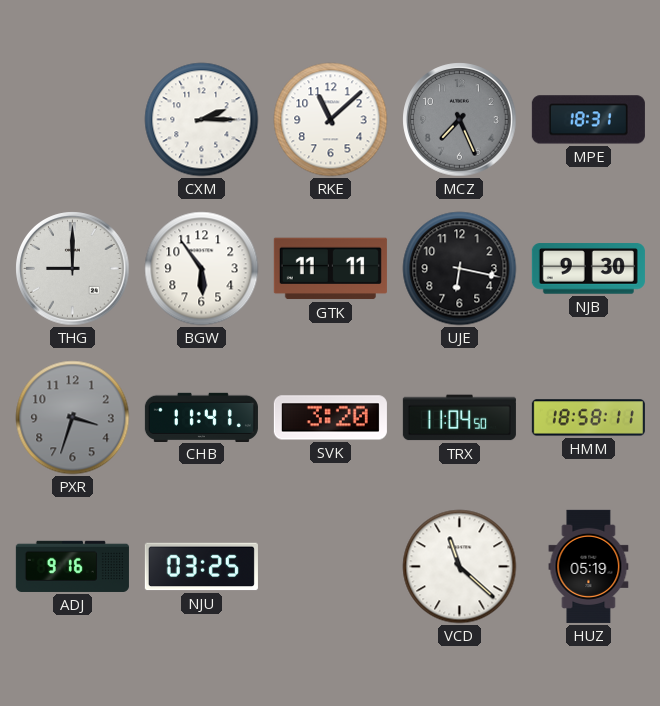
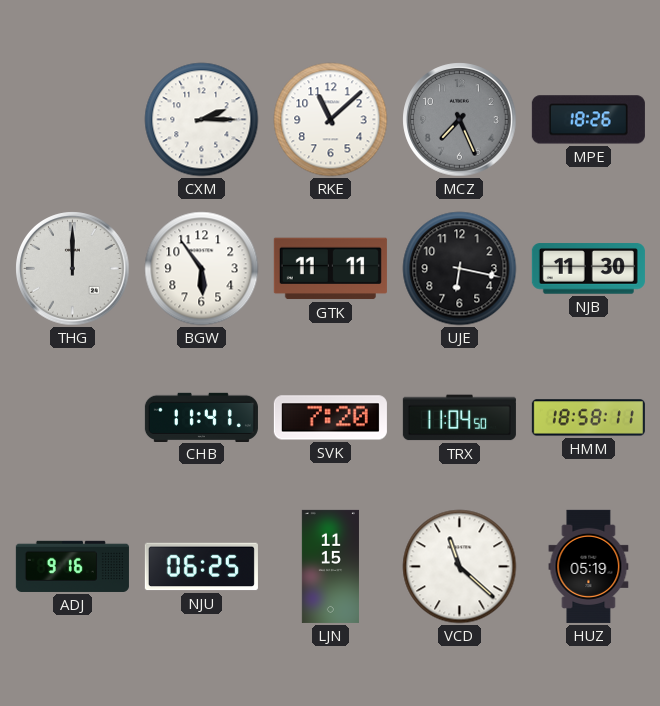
MPE: 18:31 -> 18:26 (588, 120)
THG: 9:00 -> 12:00 (73, 269)
NJB: 9:30 -> 11:30 (588, 269)
PXR: 3:33 -> none (73, 418)
SVK: 3:20 -> 7:20 (330, 418)
NJU: 03:25 -> 06:25 (201, 567)
LJN: none -> 11:15 (330, 566)
